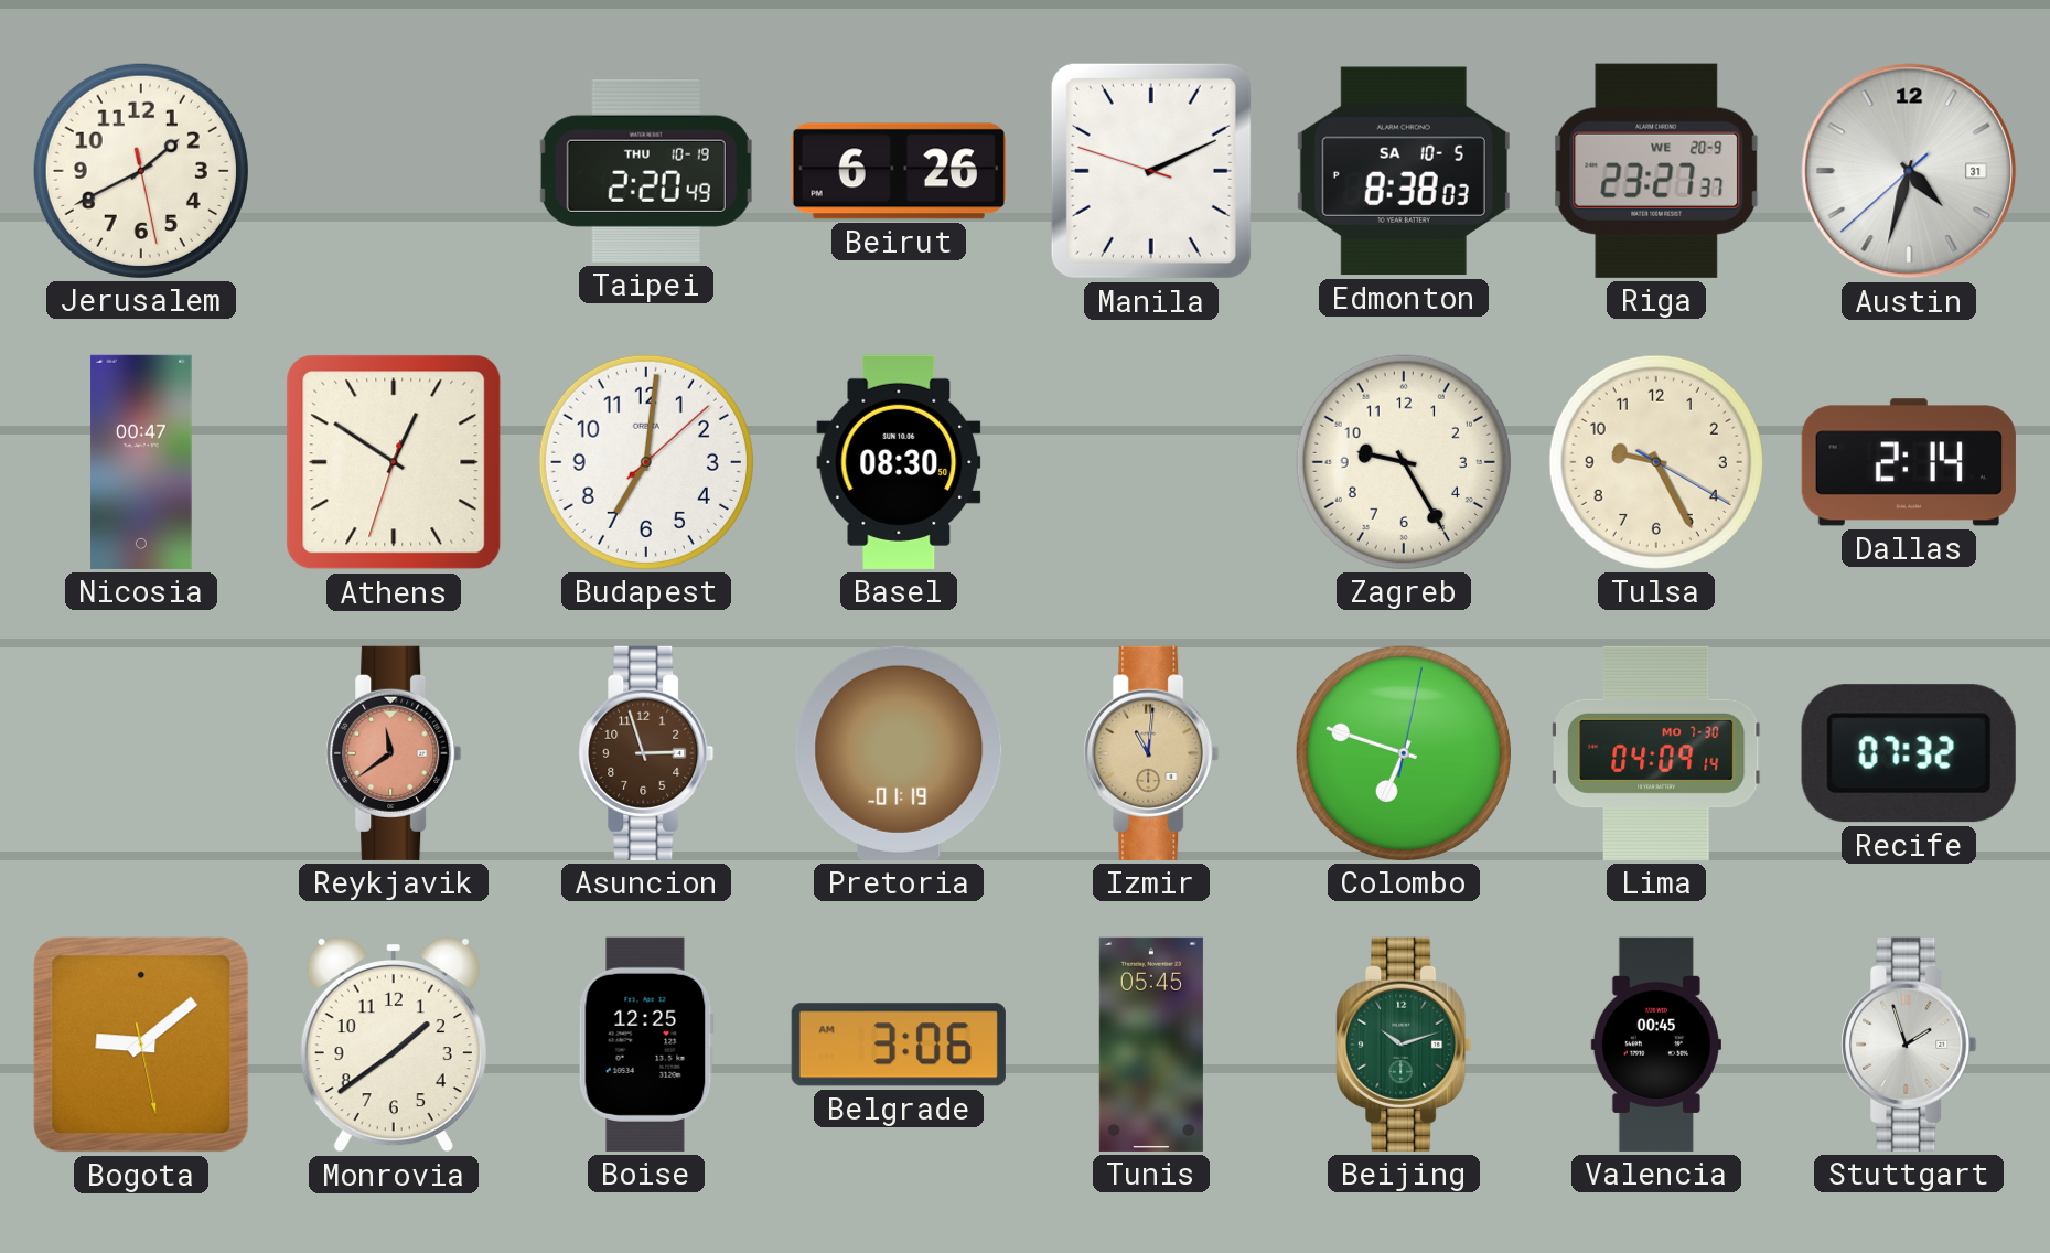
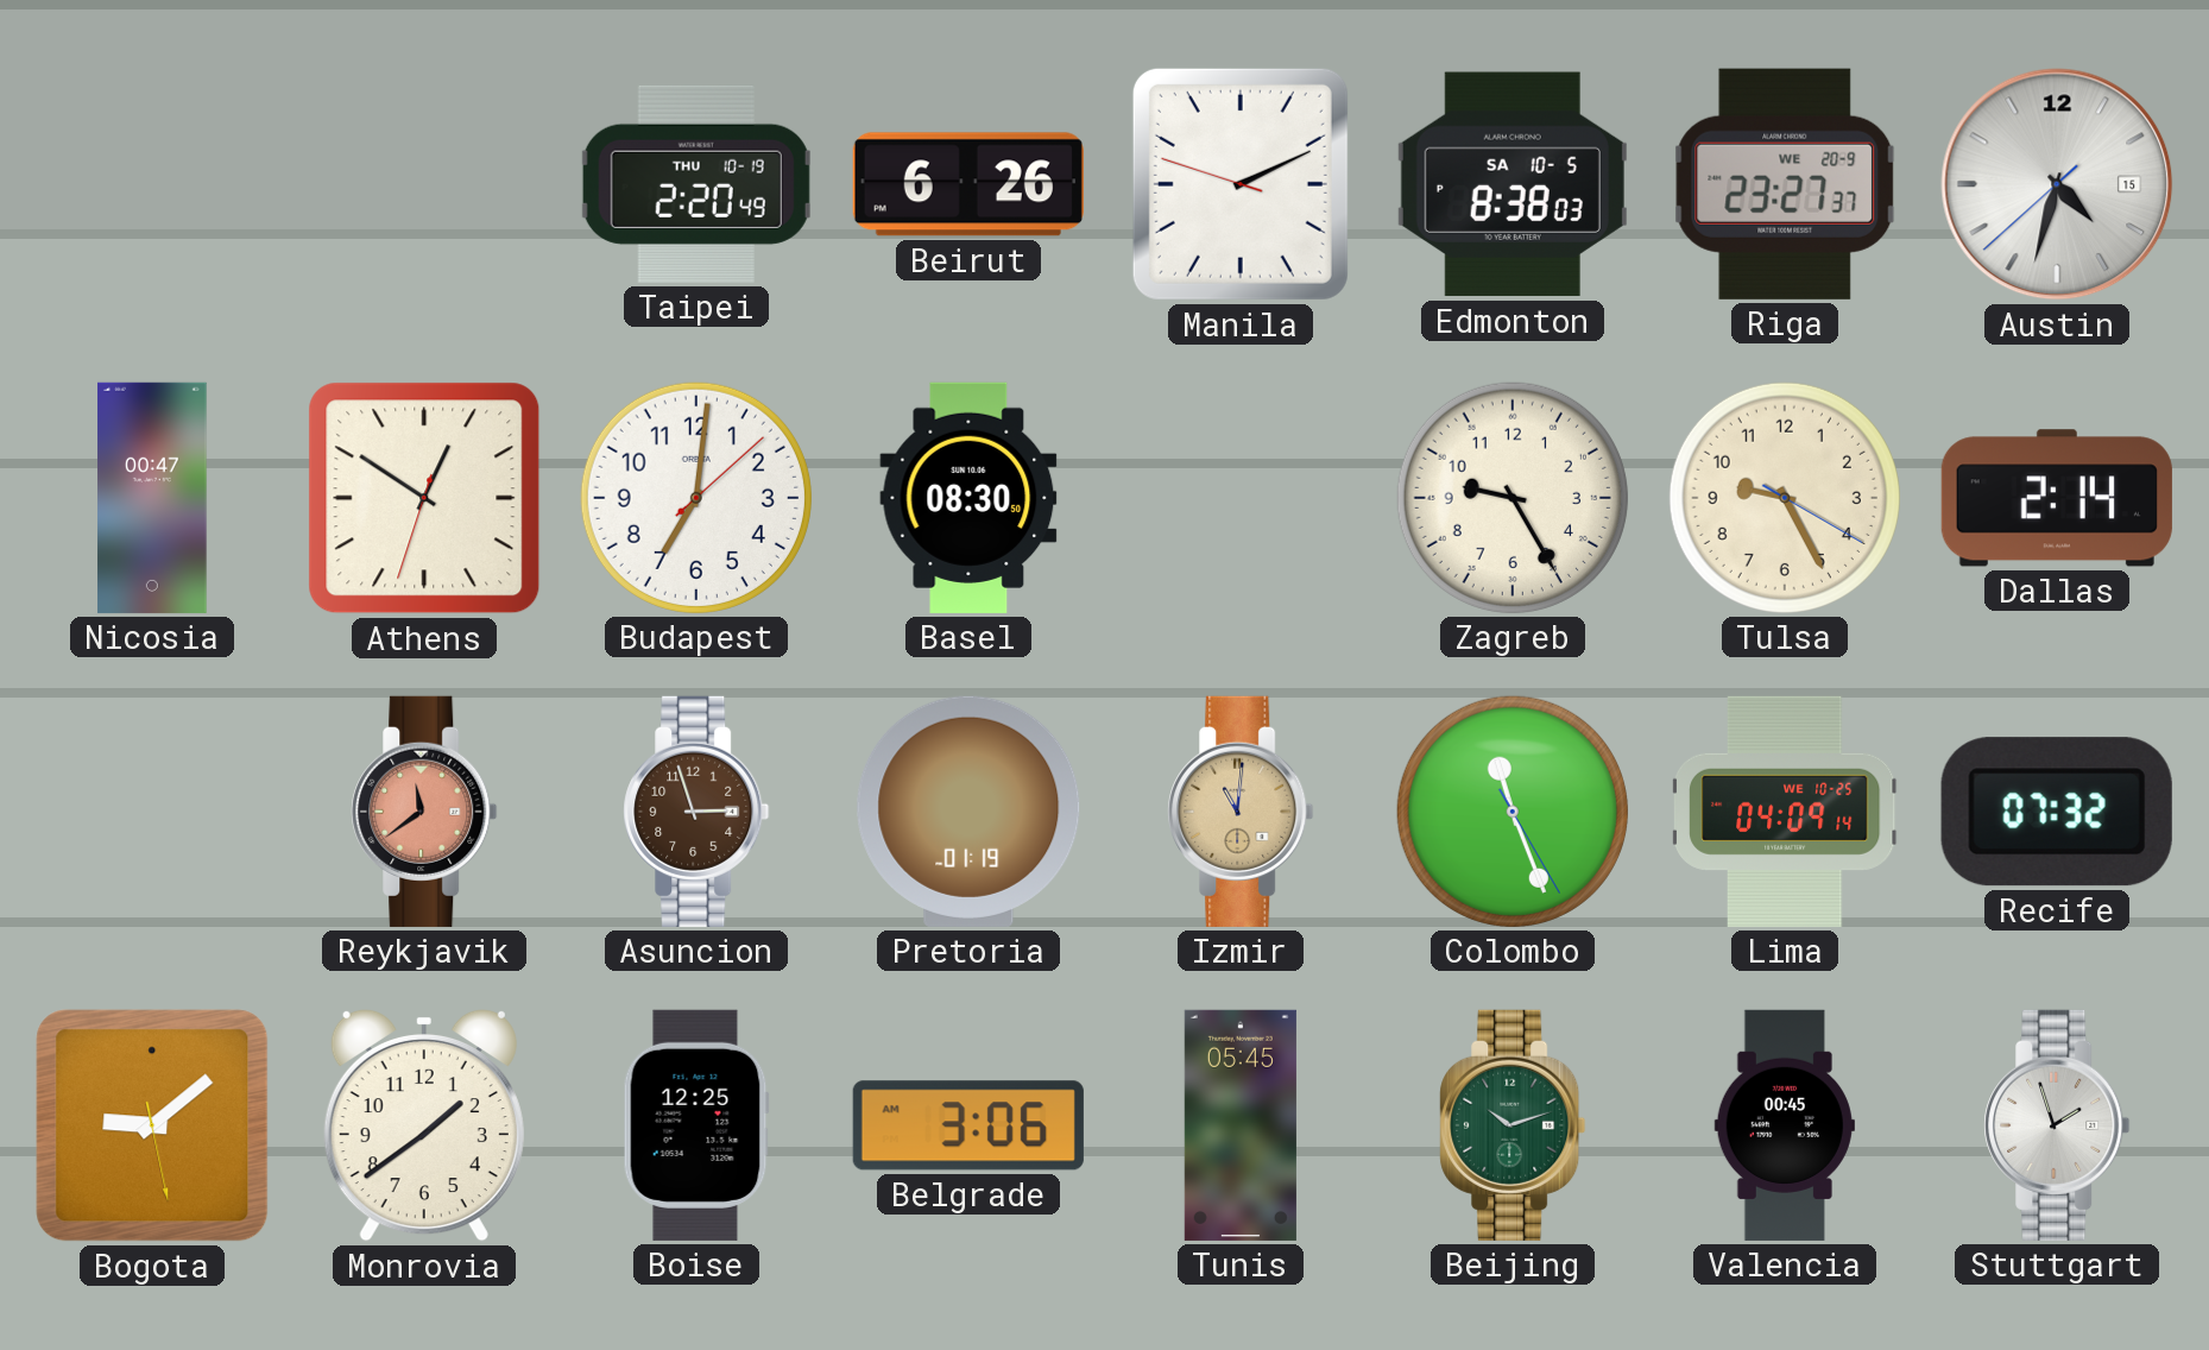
Jerusalem: 1:40 -> none (141, 171)
Austin date: 31 -> 15 (2057, 184)
Colombo: 6:48 -> 11:26 (1513, 812)
Lima date: MO 7-30 -> WE 10-25 (1785, 812)
